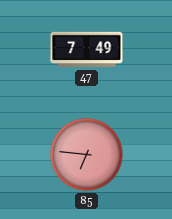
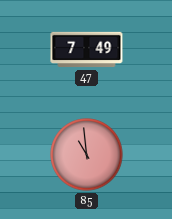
85: 6:46 -> 10:59 (87, 155)
